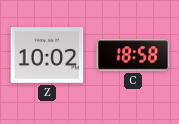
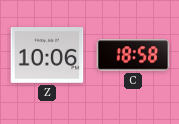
Z: 10:02 -> 10:06 (47, 56)
